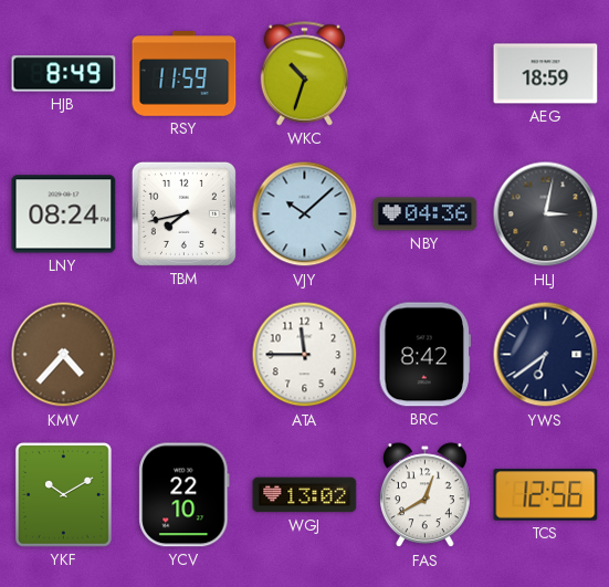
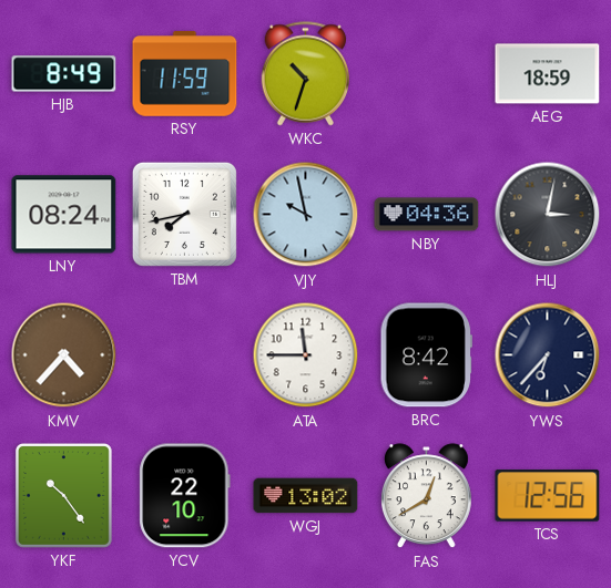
VJY: 10:08 -> 9:58 (306, 215)
YWS: 6:39 -> 6:37 (548, 355)
YKF: 10:10 -> 10:24 (63, 495)
